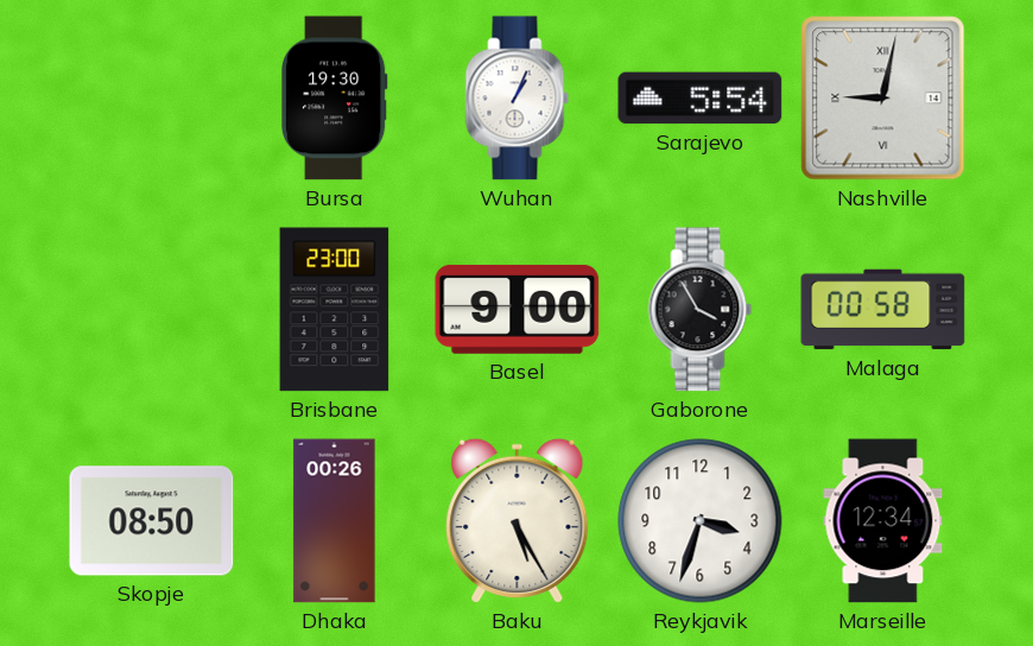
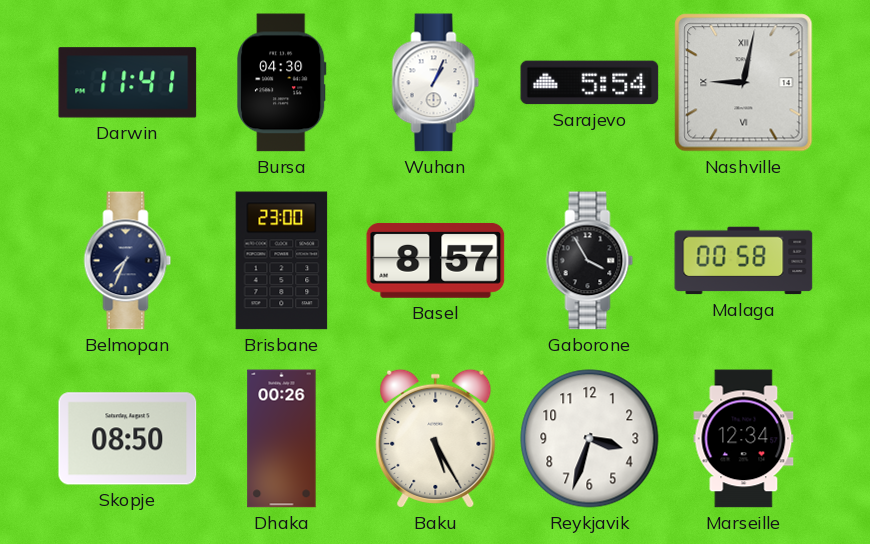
Darwin: none -> 11:41 (128, 83)
Bursa: 19:30 -> 04:30 (282, 83)
Belmopan: none -> 7:34 (128, 261)
Basel: 9:00 -> 8:57 (436, 260)
